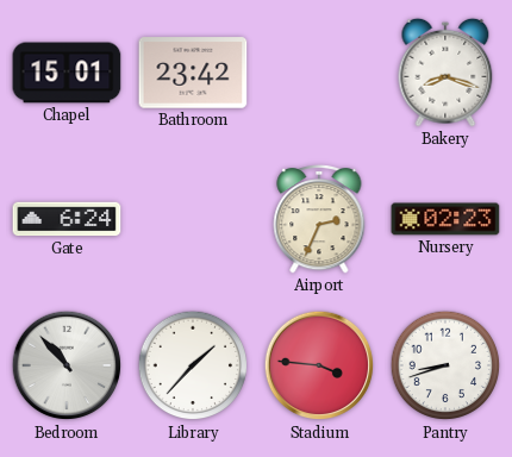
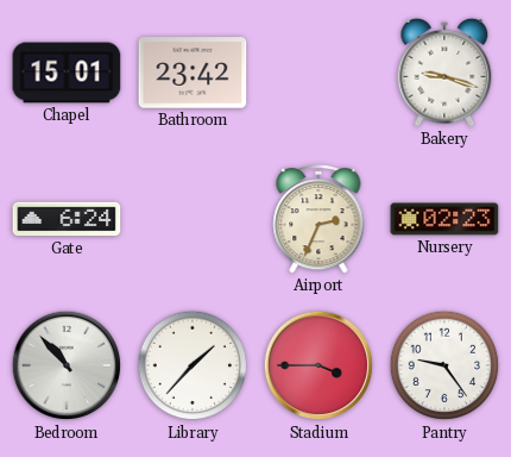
Bakery: 8:18 -> 9:18 (444, 73)
Stadium: 3:46 -> 3:45 (318, 365)
Pantry: 8:42 -> 9:24 (444, 365)
